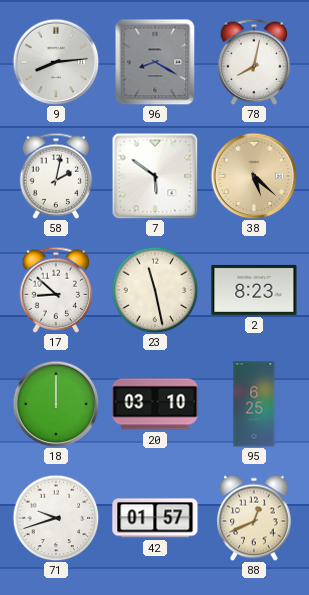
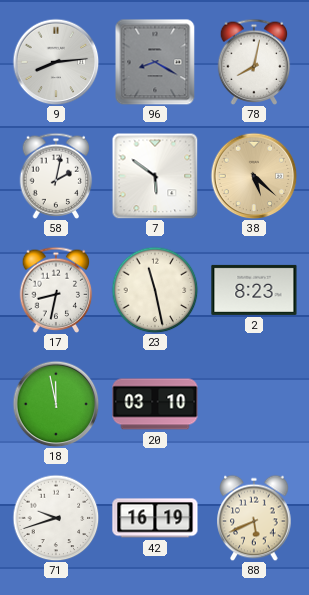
17: 8:52 -> 8:32 (56, 290)
18: 12:00 -> 11:58 (56, 404)
95: 6:25 -> none (254, 404)
42: 01:57 -> 16:19 (155, 518)
88: 12:41 -> 5:41 (254, 518)
